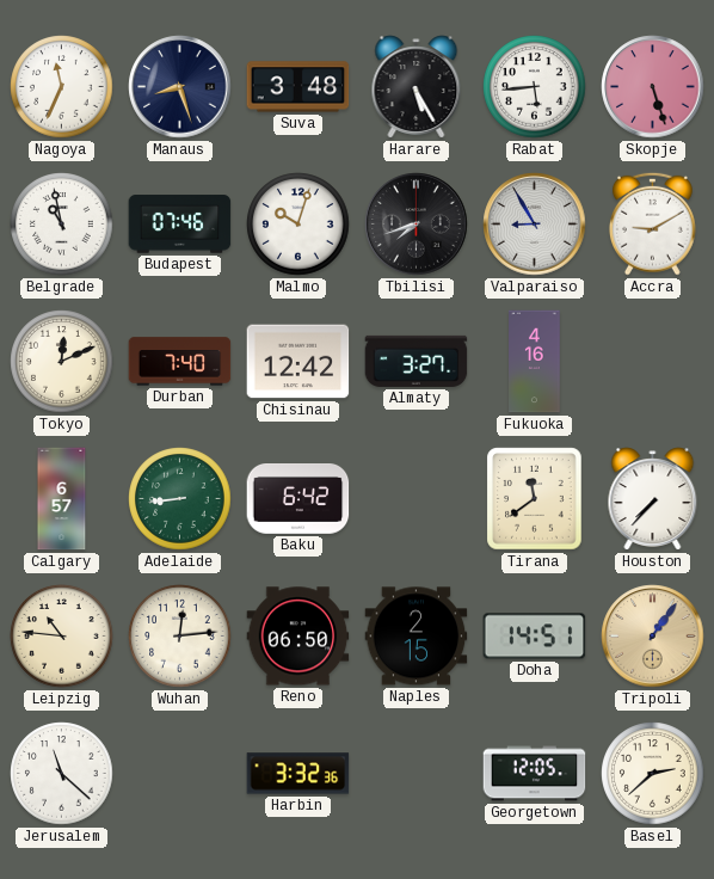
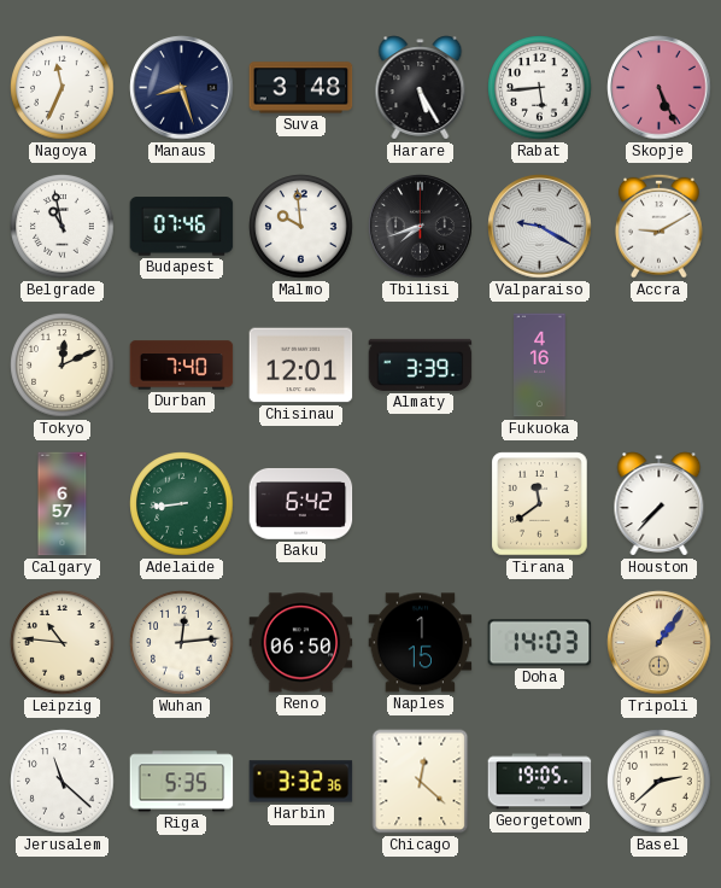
Skopje: 5:27 -> 5:26 (660, 88)
Malmo: 10:03 -> 9:59 (301, 227)
Valparaiso: 8:55 -> 9:20 (540, 227)
Chisinau: 12:42 -> 12:01 (301, 366)
Almaty: 3:27 -> 3:39 (421, 364)
Naples: 2:15 -> 1:15 (421, 643)
Doha: 14:51 -> 14:03 (540, 643)
Riga: none -> 5:35 (182, 782)
Chicago: none -> 12:22 (421, 782)
Georgetown: 12:05 -> 19:05 (540, 782)
